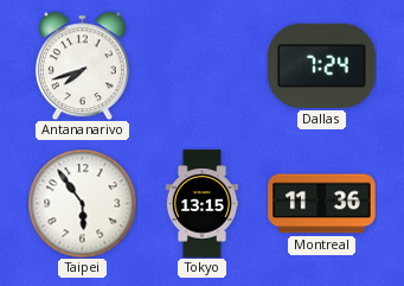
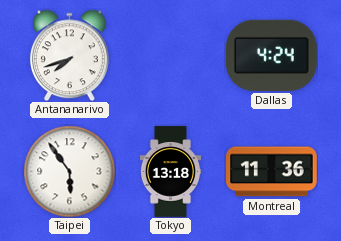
Dallas: 7:24 -> 4:24 (272, 55)
Tokyo: 13:15 -> 13:18 (170, 172)
